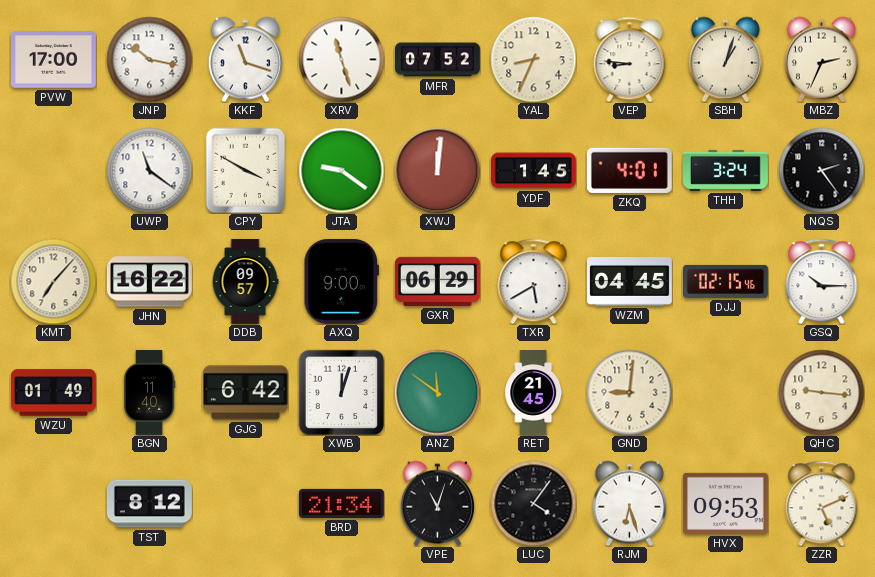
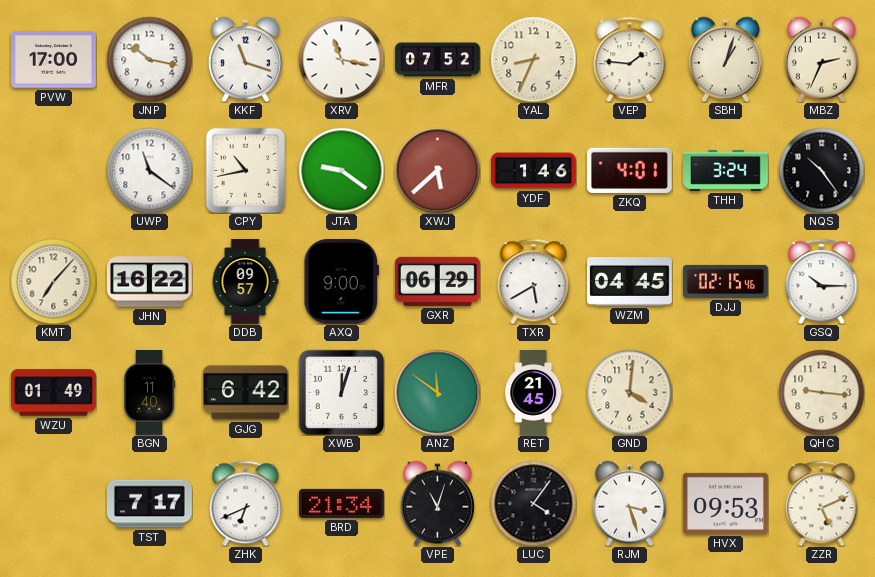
XRV: 11:27 -> 11:17 (341, 59)
VEP: 8:46 -> 1:46 (630, 59)
CPY: 3:50 -> 10:43 (246, 170)
XWJ: 12:01 -> 5:38 (437, 170)
YDF: 1:45 -> 1:46 (534, 171)
NQS: 2:24 -> 10:24 (821, 170)
GND: 9:01 -> 4:01 (629, 392)
TST: 8:12 -> 7:17 (149, 504)
ZHK: none -> 6:41 (246, 503)
RJM: 6:27 -> 3:27 (629, 503)
